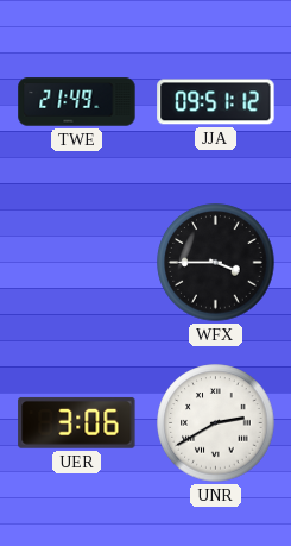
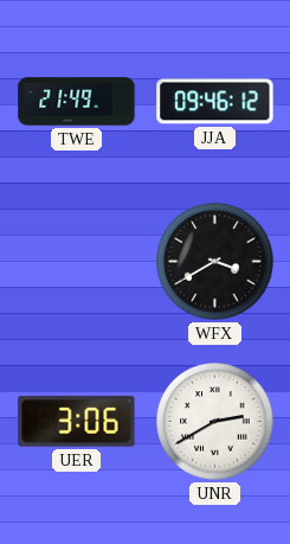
JJA: 09:51 -> 09:46 (215, 102)
WFX: 3:45 -> 3:40 (215, 262)
